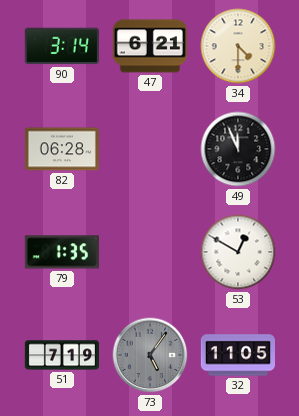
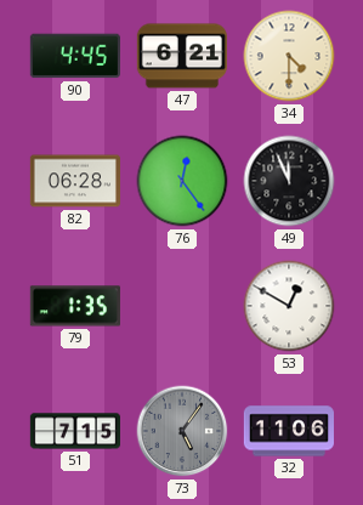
90: 3:14 -> 4:45 (75, 56)
76: none -> 12:24 (182, 181)
51: 7:19 -> 7:15 (74, 431)
32: 11:05 -> 11:06 (288, 431)
